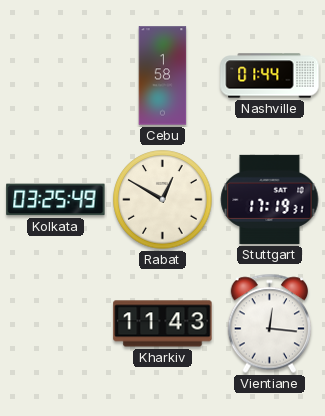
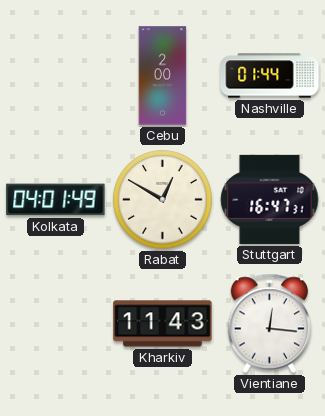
Cebu: 1:58 -> 2:00 (163, 76)
Kolkata: 03:25 -> 04:01 (56, 200)
Stuttgart: 17:19 -> 16:47 (270, 199)
